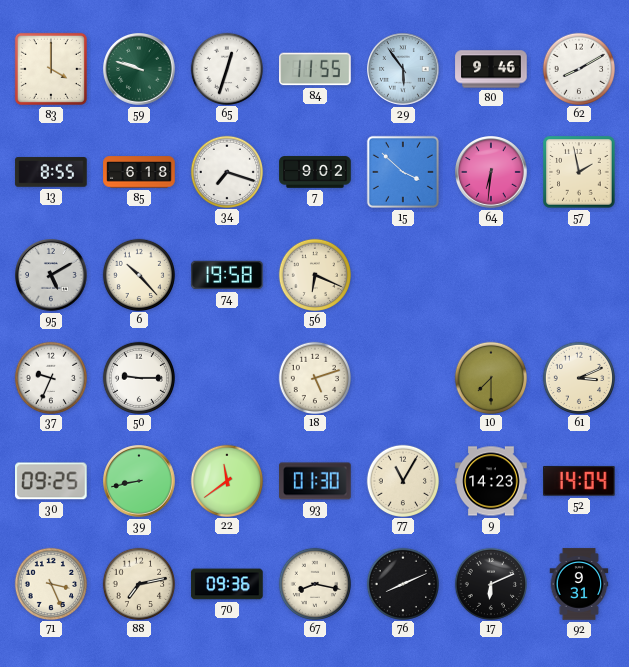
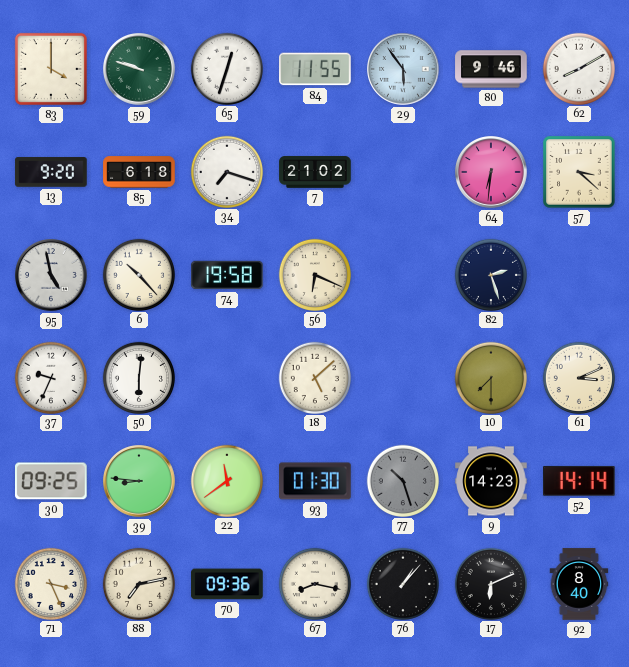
13: 8:55 -> 9:20 (51, 172)
7: 9:02 -> 21:02 (315, 172)
15: 3:52 -> none (403, 172)
57: 1:58 -> 3:22 (579, 172)
95: 5:10 -> 4:58 (51, 275)
82: none -> 2:27 (490, 274)
50: 9:15 -> 6:01 (138, 377)
18: 5:12 -> 5:08 (314, 377)
39: 8:43 -> 8:46 (139, 481)
77: 11:05 -> 10:27 (402, 480)
77 dial: cream -> grey (402, 480)
52: 14:04 -> 14:14 (580, 481)
76: 8:11 -> 1:07 (402, 583)
92: 9:31 -> 8:40 (579, 584)
